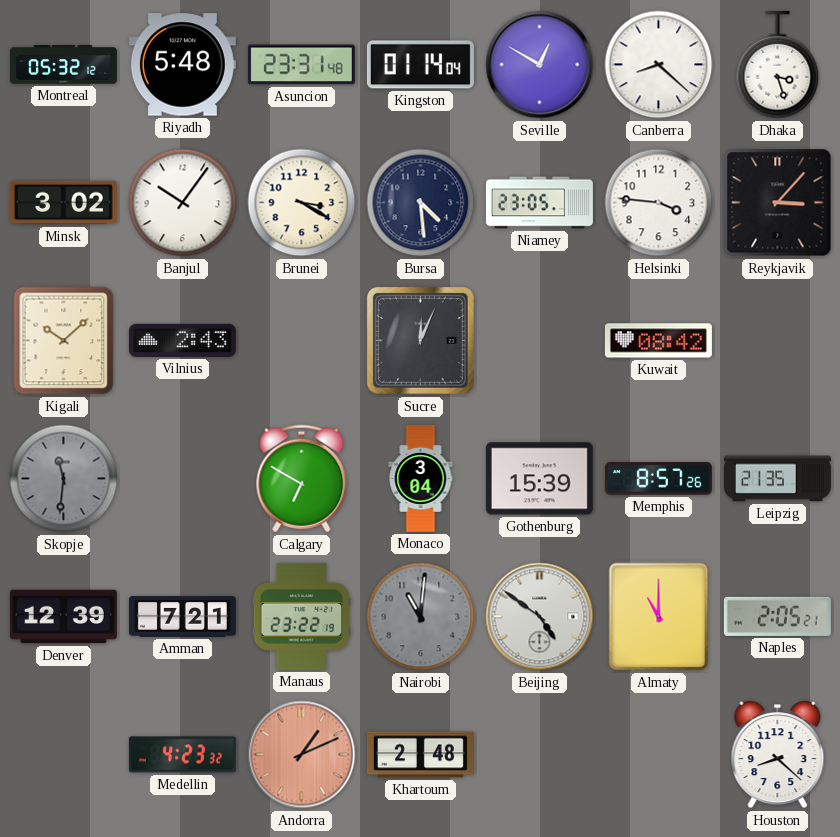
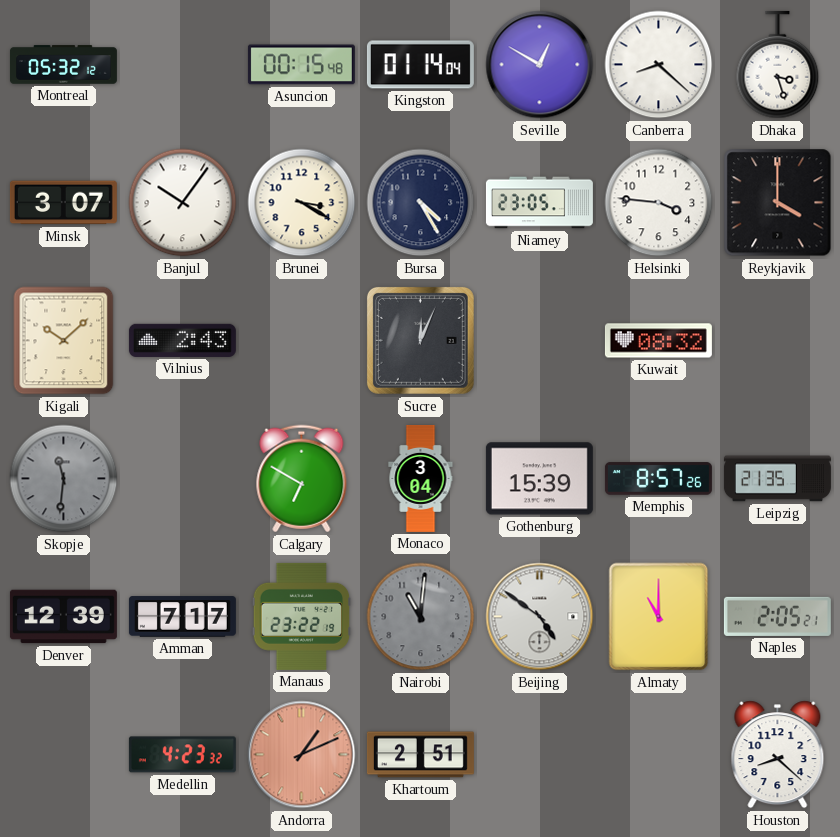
Riyadh: 5:48 -> none (182, 65)
Asuncion: 23:31 -> 00:15 (301, 65)
Minsk: 3:02 -> 3:07 (63, 203)
Bursa: 4:29 -> 4:25 (421, 203)
Reykjavik: 3:07 -> 4:00 (778, 203)
Kuwait: 08:42 -> 08:32 (658, 341)
Amman: 7:21 -> 7:17 (182, 617)
Khartoum: 2:48 -> 2:51 (420, 755)
